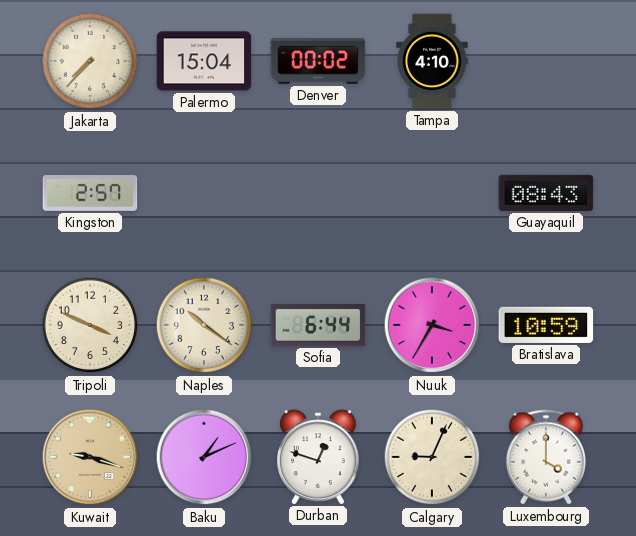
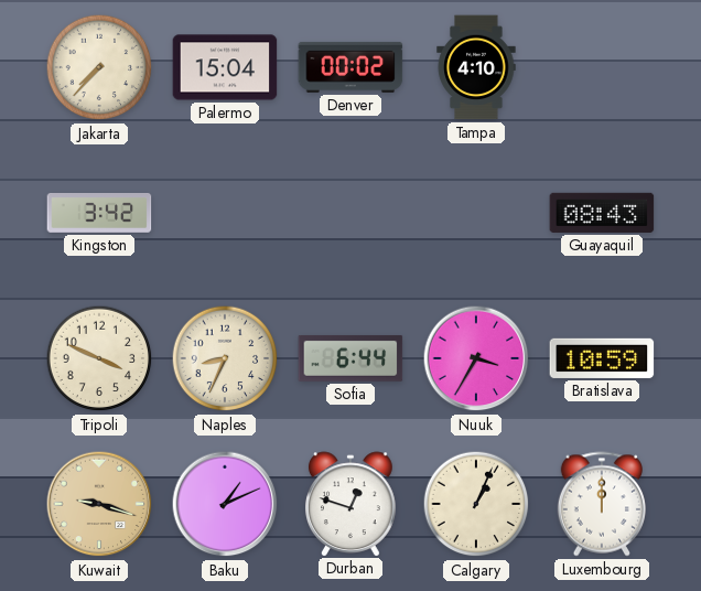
Kingston: 2:57 -> 3:42 (99, 214)
Naples: 10:21 -> 8:34 (225, 358)
Calgary: 9:04 -> 1:04 (476, 504)
Luxembourg: 4:00 -> 12:00 (602, 504)
